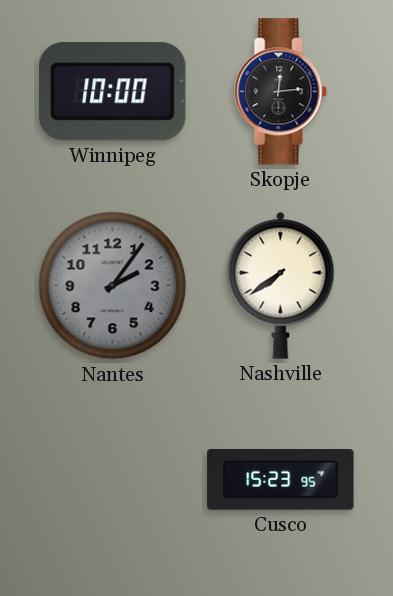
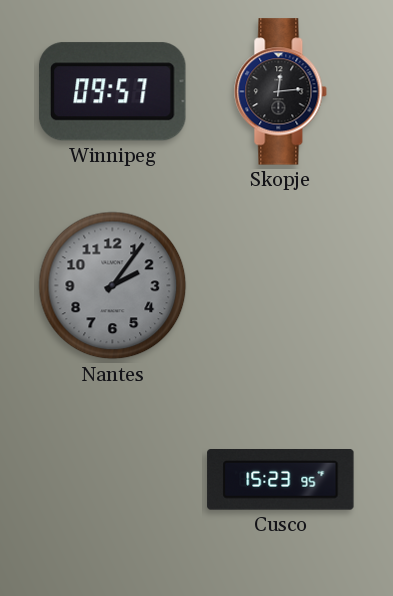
Winnipeg: 10:00 -> 09:57 (112, 92)
Nashville: 7:39 -> none (281, 285)
